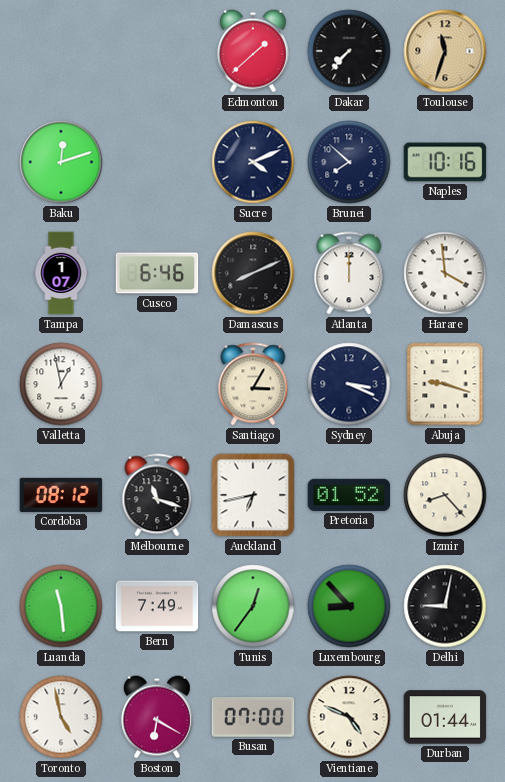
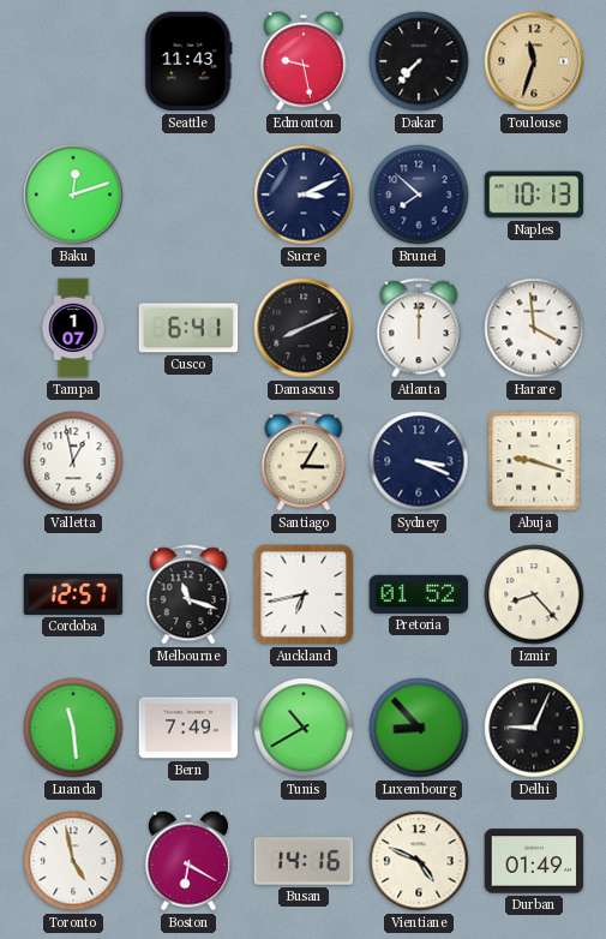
Seattle: none -> 11:43 (188, 61)
Edmonton: 1:38 -> 9:28 (304, 61)
Sucre: 4:11 -> 3:11 (304, 195)
Naples: 10:16 -> 10:13 (534, 195)
Cusco: 6:46 -> 6:41 (188, 328)
Cordoba: 08:12 -> 12:57 (73, 594)
Tunis: 12:36 -> 10:40 (304, 728)
Delhi: 9:02 -> 9:04 (534, 728)
Busan: 07:00 -> 14:16 (304, 861)
Durban: 01:44 -> 01:49 (534, 861)
